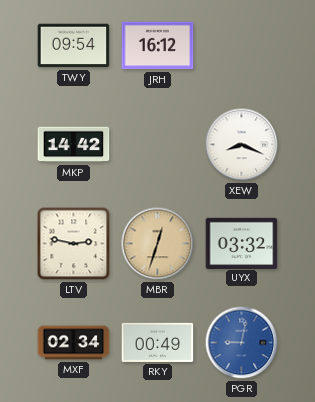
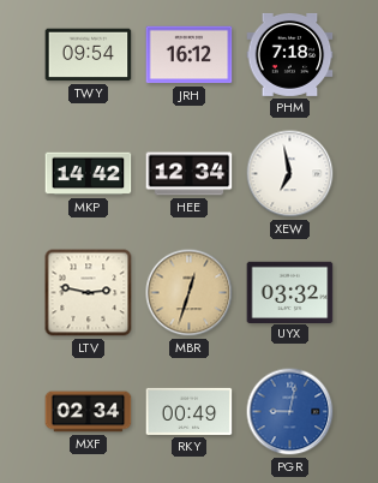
PHM: none -> 7:18 (290, 54)
HEE: none -> 12:34 (190, 174)
XEW: 8:19 -> 6:58 (290, 174)
